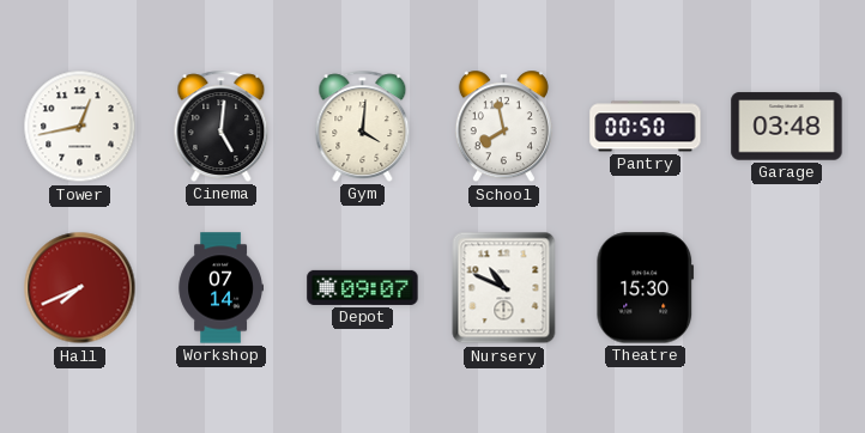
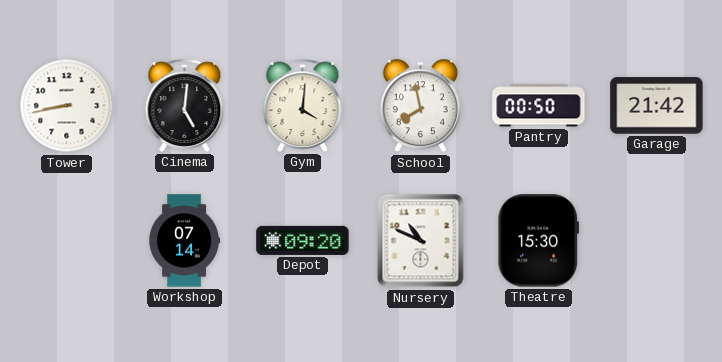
Tower: 12:43 -> 8:43 (67, 106)
Garage: 03:48 -> 21:42 (657, 106)
Hall: 7:41 -> none (80, 288)
Depot: 09:07 -> 09:20 (303, 240)
